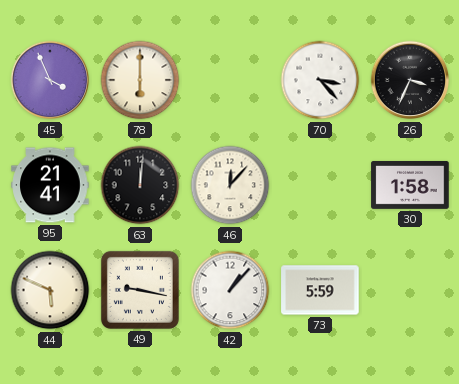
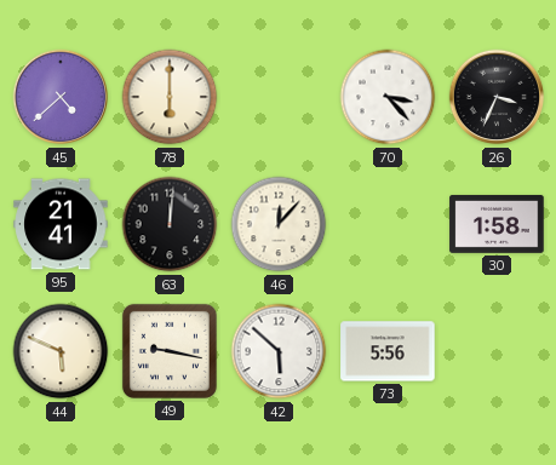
45: 3:56 -> 4:38 (61, 97)
42: 1:07 -> 5:52 (279, 351)
73: 5:59 -> 5:56 (388, 351)
